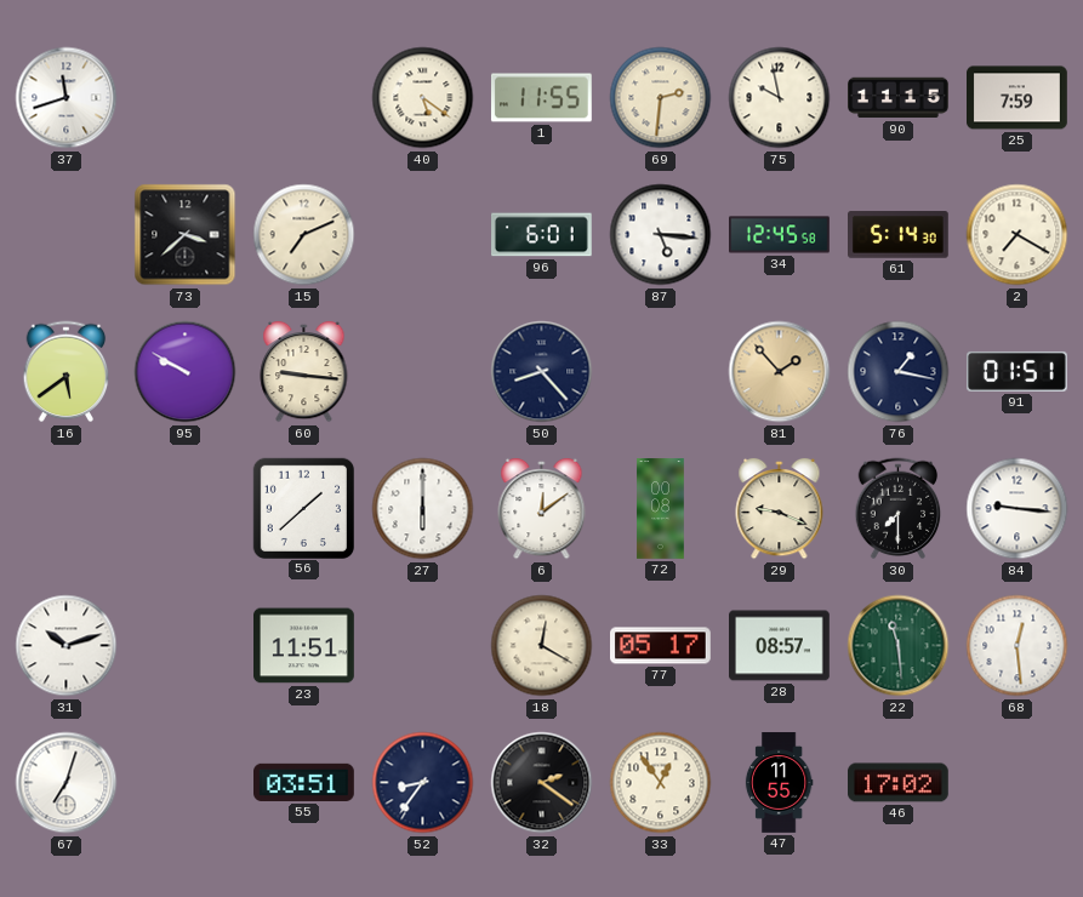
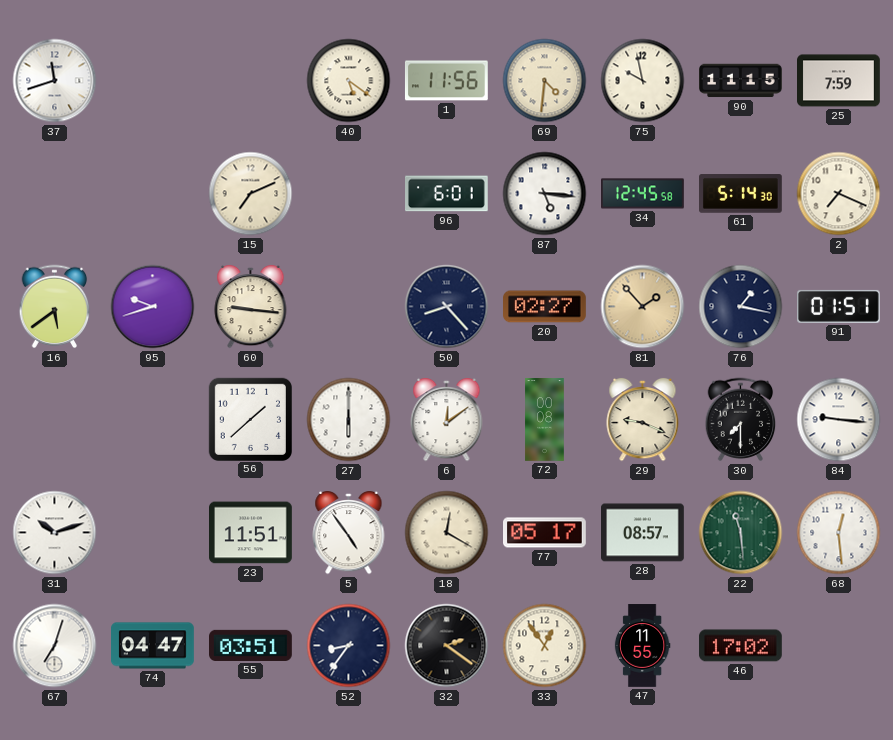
1: 11:55 -> 11:56 (447, 81)
69: 2:31 -> 4:31 (545, 81)
73: 3:38 -> none (186, 235)
2: 7:20 -> 7:19 (839, 194)
95: 9:50 -> 9:42 (153, 307)
20: none -> 02:27 (545, 307)
5: none -> 4:54 (349, 533)
74: none -> 04:47 (153, 646)
